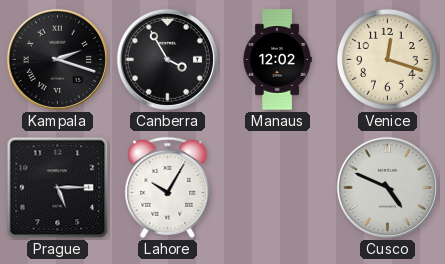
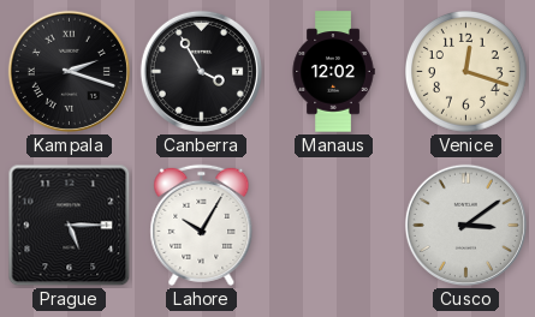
Cusco: 4:49 -> 3:09 (465, 225)
